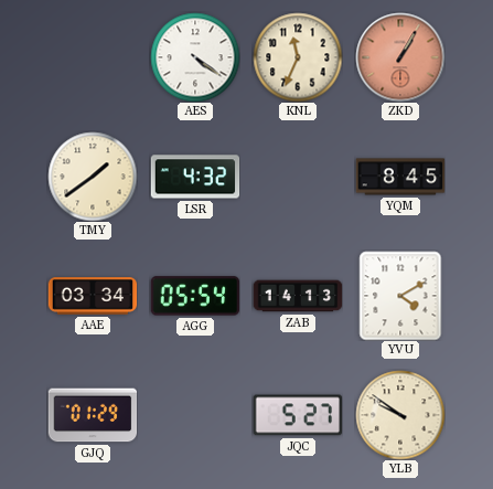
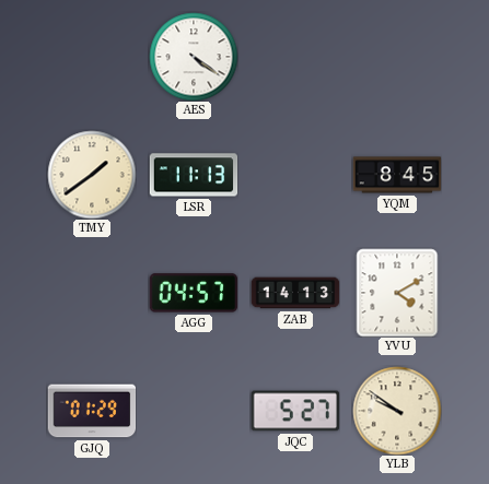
KNL: 11:34 -> none (298, 57)
ZKD: 1:05 -> none (400, 57)
LSR: 4:32 -> 11:13 (194, 175)
AAE: 03:34 -> none (93, 296)
AGG: 05:54 -> 04:57 (194, 293)
